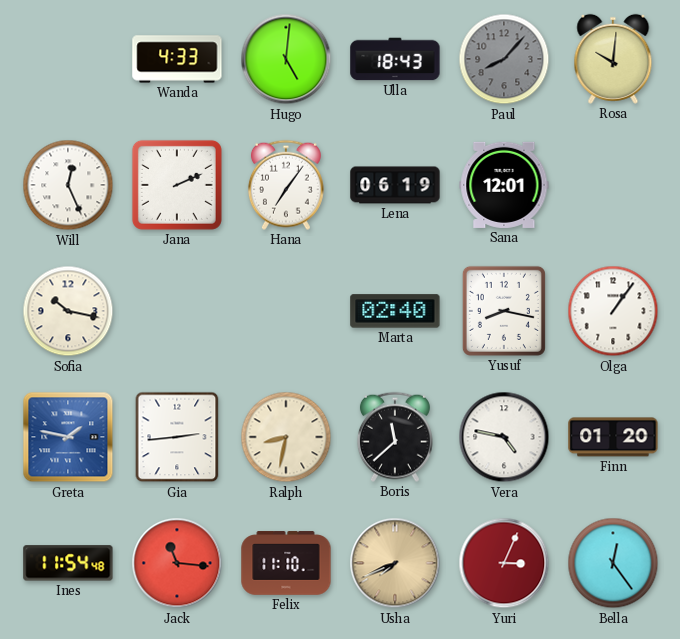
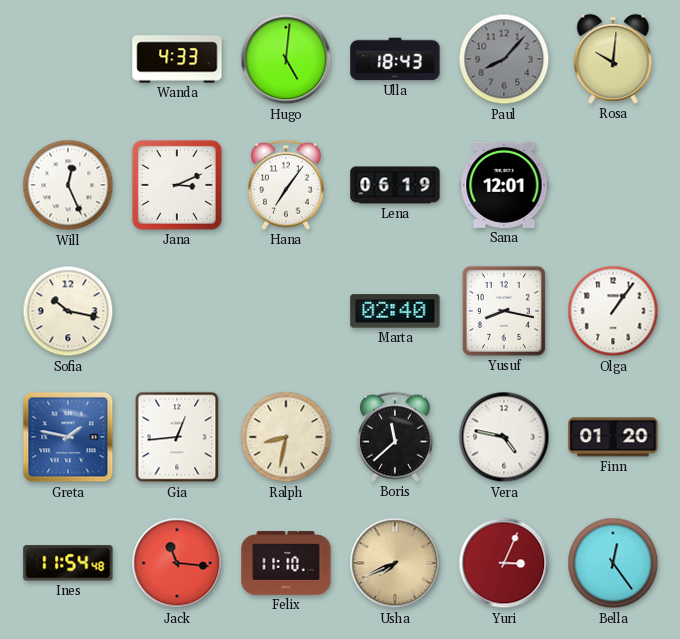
Jana: 2:11 -> 3:11 (177, 185)
Gia: 2:44 -> 12:44 (177, 437)
